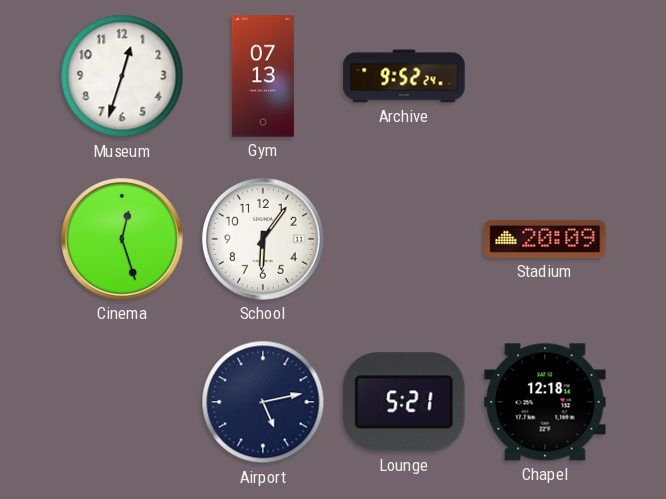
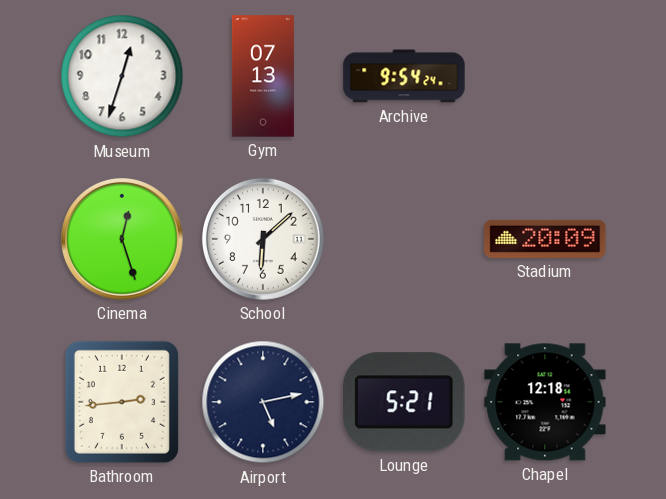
Archive: 9:52 -> 9:54 (404, 76)
School: 6:06 -> 6:08 (263, 239)
Bathroom: none -> 2:44 (122, 402)
